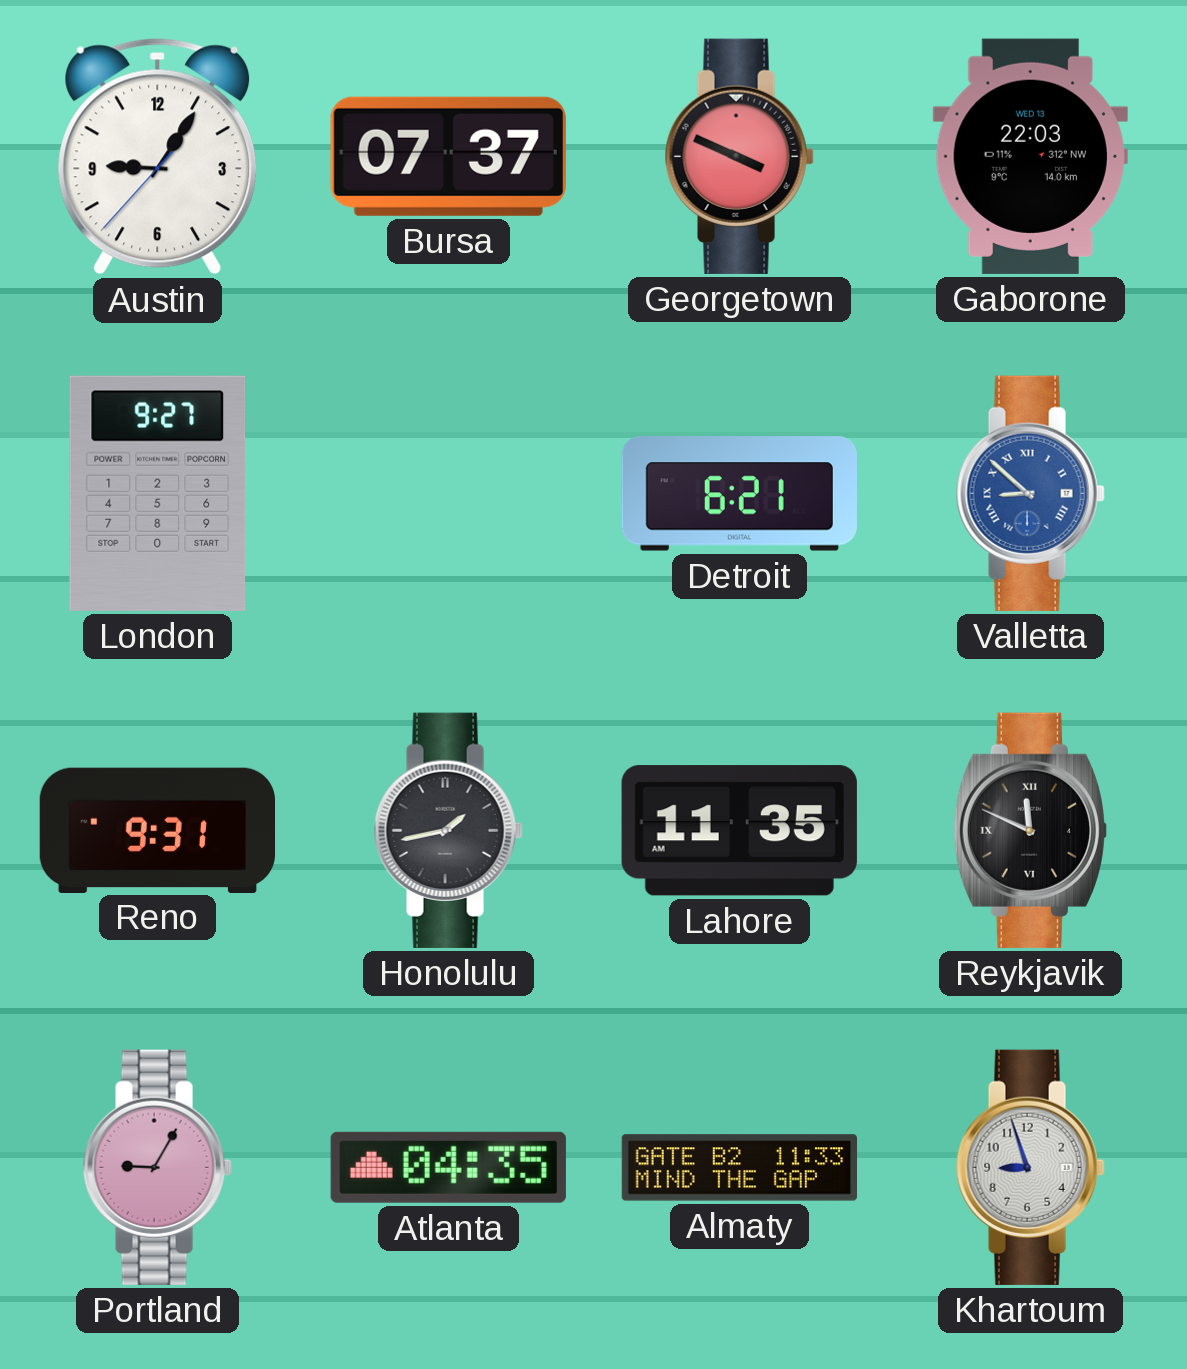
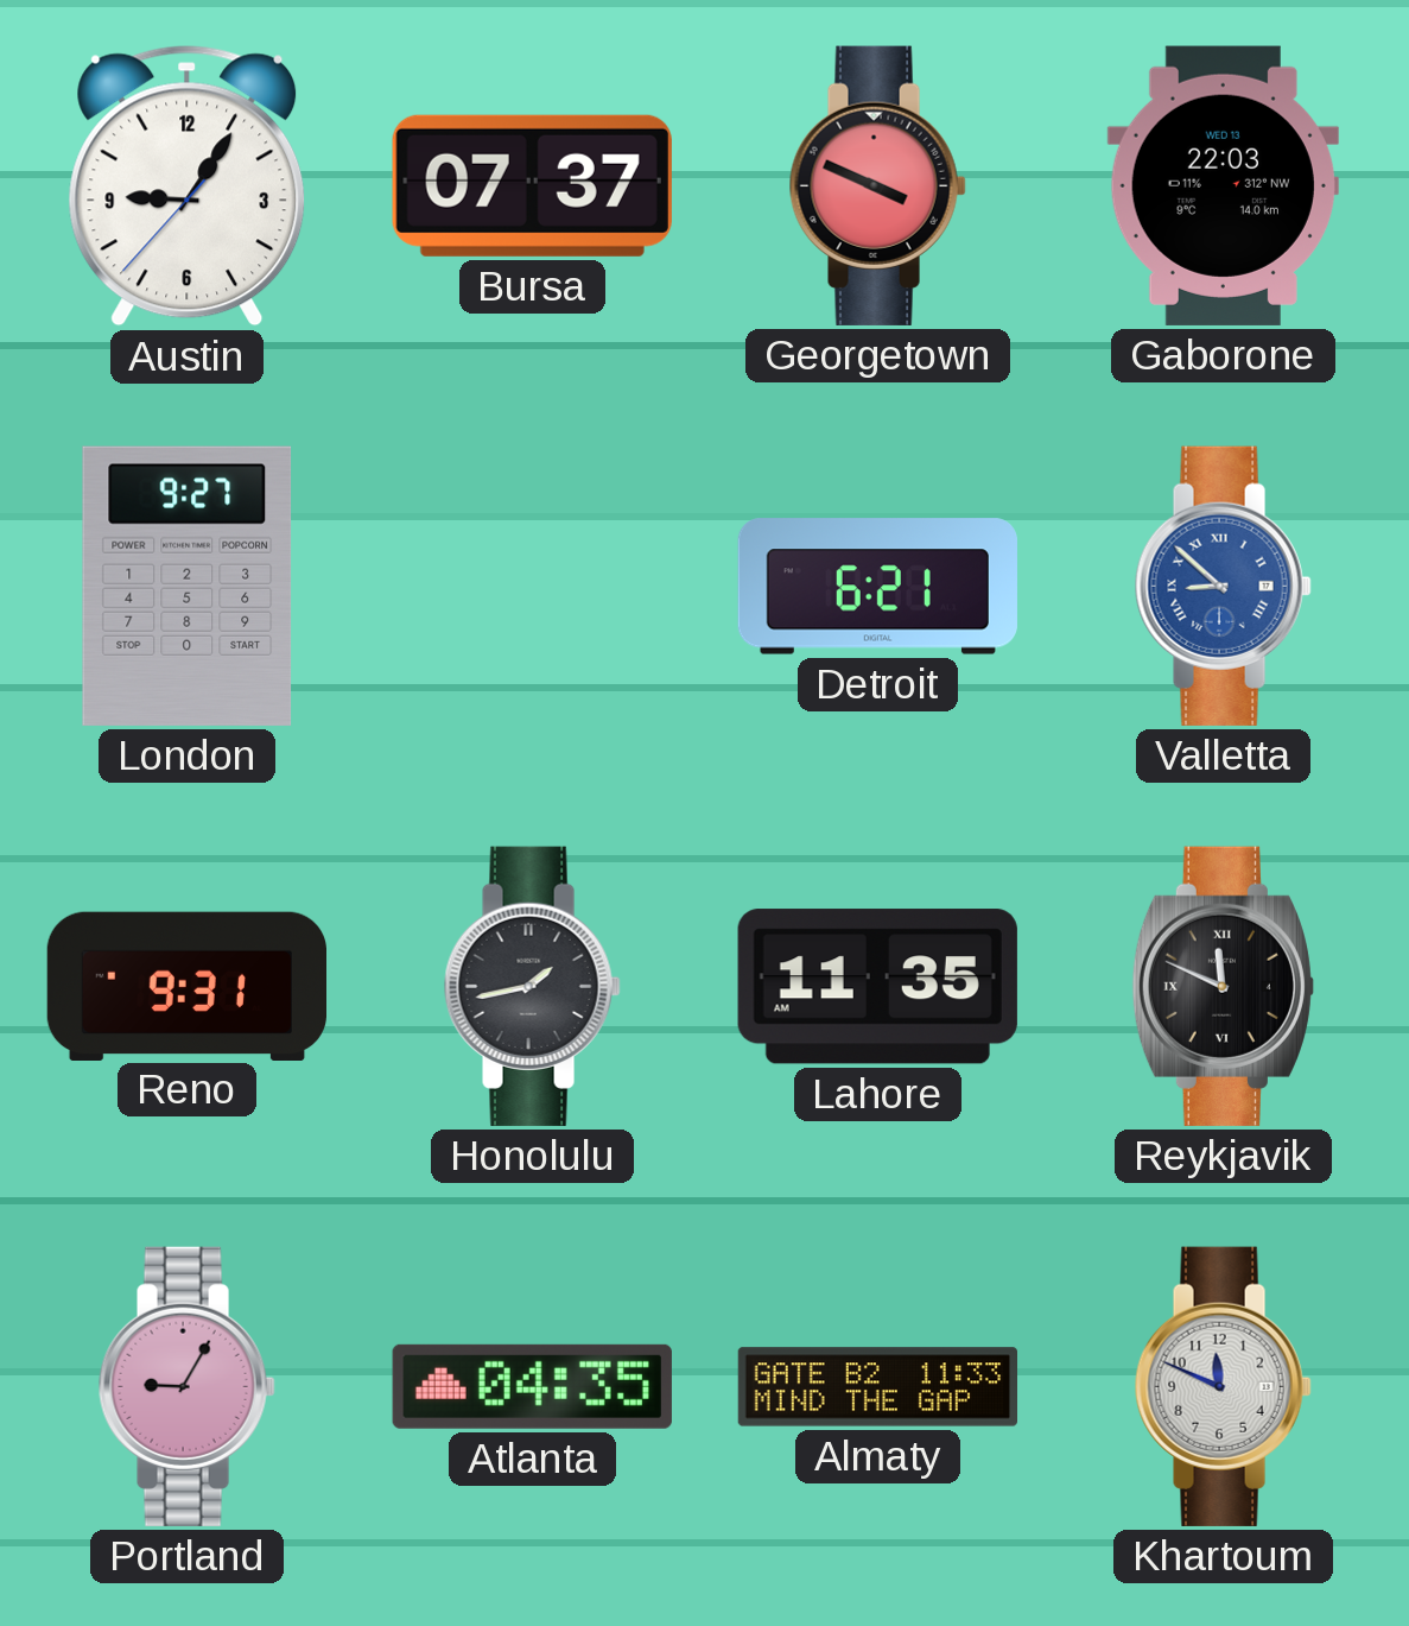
Khartoum: 8:57 -> 11:49 (1223, 1386)
